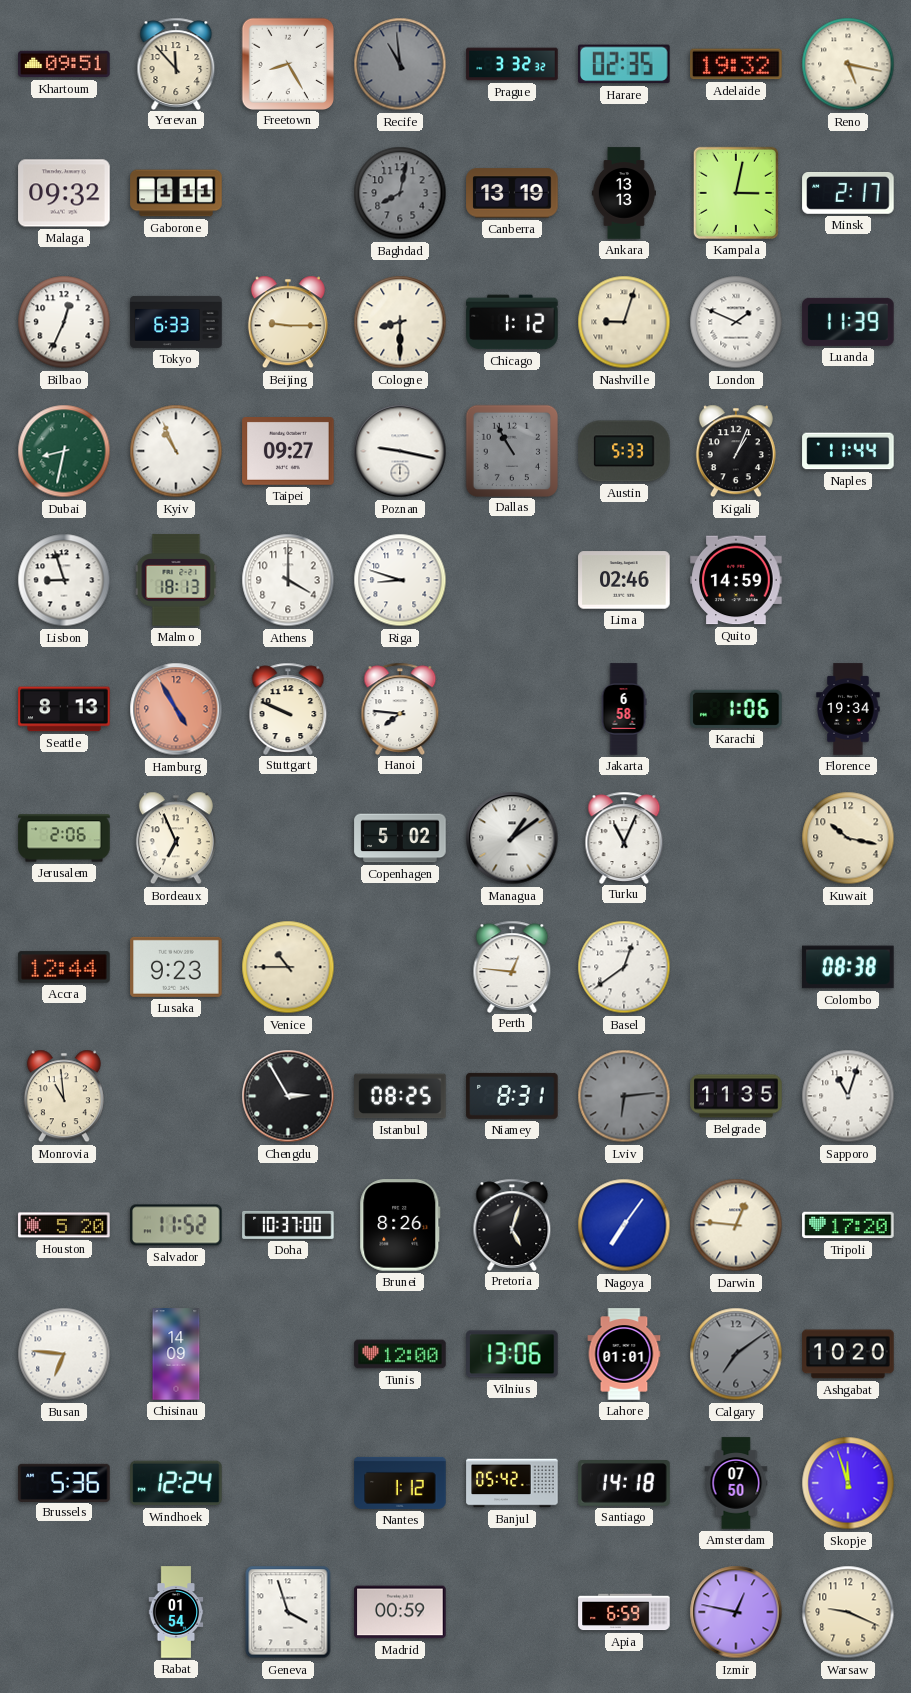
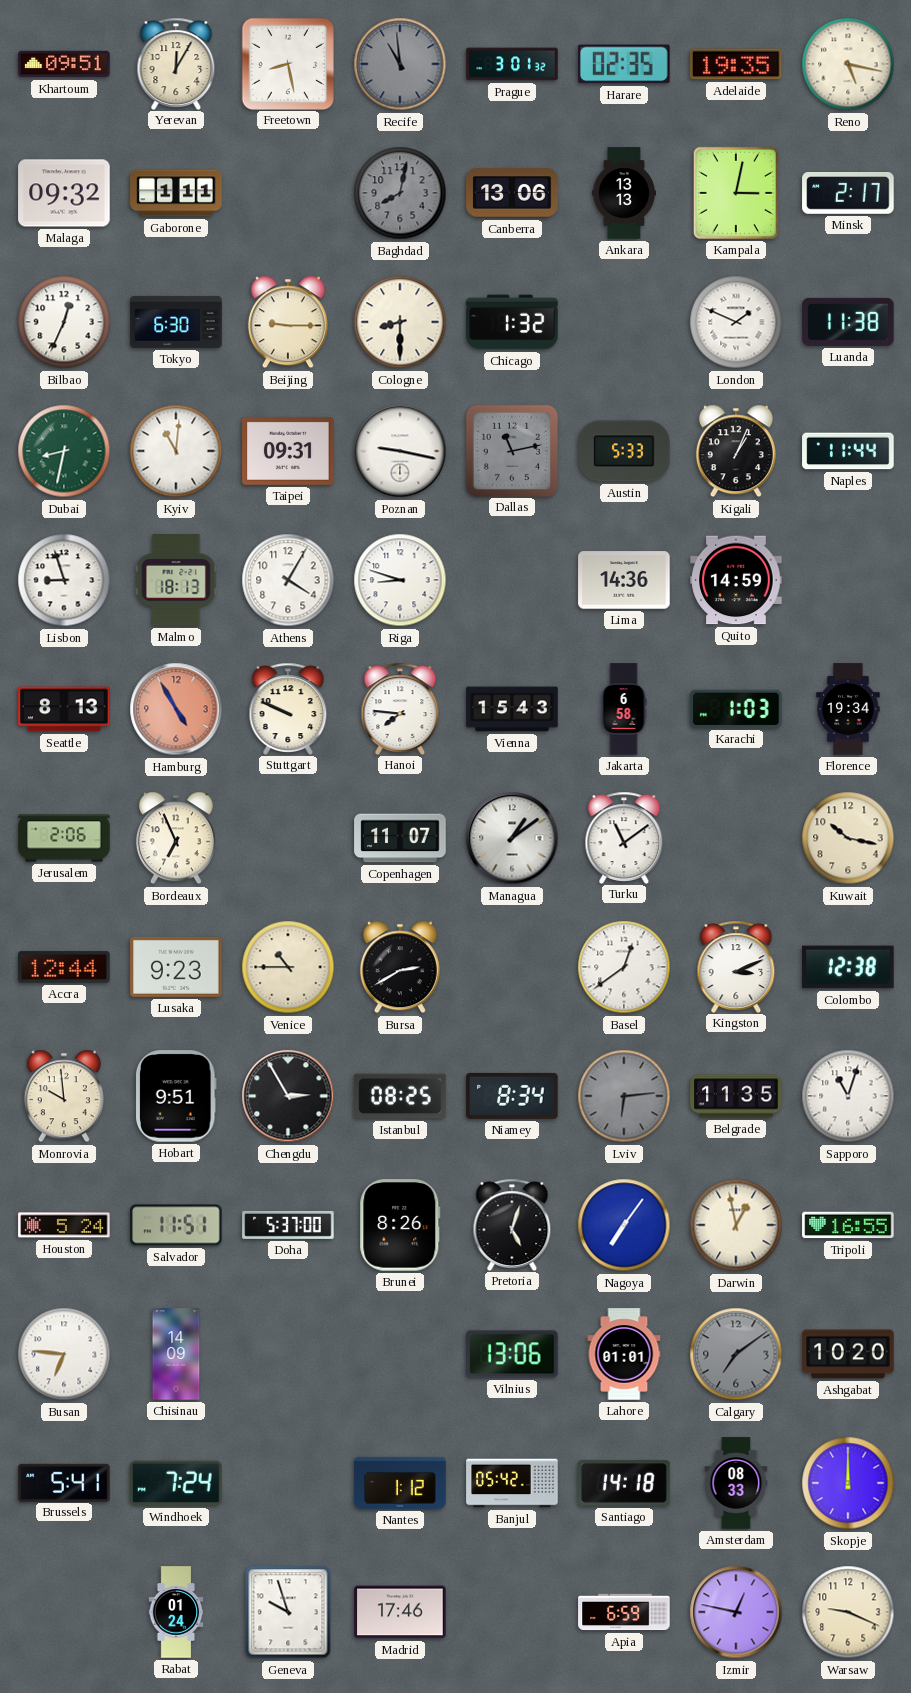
Yerevan: 11:53 -> 12:05 (176, 63)
Freetown: 8:25 -> 8:28 (287, 63)
Prague: 3:32 -> 3:01 (512, 64)
Adelaide: 19:32 -> 19:35 (736, 64)
Canberra: 13:19 -> 13:06 (512, 193)
Tokyo: 6:33 -> 6:30 (176, 322)
Chicago: 1:12 -> 1:32 (512, 322)
Nashville: 9:03 -> none (624, 322)
Luanda: 11:39 -> 11:38 (848, 322)
Kyiv: 10:56 -> 11:01 (176, 451)
Taipei: 09:27 -> 09:31 (288, 452)
Dallas: 10:55 -> 11:13 (511, 450)
Athens: 4:00 -> 4:05 (288, 580)
Lima: 02:46 -> 14:36 (624, 580)
Vienna: none -> 15:43 (512, 709)
Karachi: 1:06 -> 1:03 (736, 709)
Copenhagen: 5:02 -> 11:07 (400, 838)
Turku: 11:04 -> 11:09 (624, 837)
Bursa: none -> 2:40 (400, 967)
Perth: 12:46 -> none (512, 966)
Kingston: none -> 3:11 (736, 966)
Colombo: 08:38 -> 12:38 (848, 967)
Monrovia: 10:59 -> 9:59 (64, 1096)
Hobart: none -> 9:51 (176, 1096)
Niamey: 8:31 -> 8:34 (512, 1096)
Houston: 5:20 -> 5:24 (64, 1225)
Salvador: 11:52 -> 11:51 (176, 1225)
Doha: 10:37 -> 5:37 (288, 1225)
Darwin: 12:46 -> 12:58 (736, 1225)
Tripoli: 17:20 -> 16:55 (848, 1225)
Tunis: 12:00 -> none (400, 1354)
Brussels: 5:36 -> 5:41 (64, 1482)
Windhoek: 12:24 -> 7:24 (176, 1483)
Amsterdam: 07:50 -> 08:33 (736, 1483)
Skopje: 11:57 -> 12:00 (848, 1483)
Rabat: 01:54 -> 01:24 (176, 1612)
Geneva: 3:57 -> 9:57 (288, 1612)
Madrid: 00:59 -> 17:46 (400, 1612)
